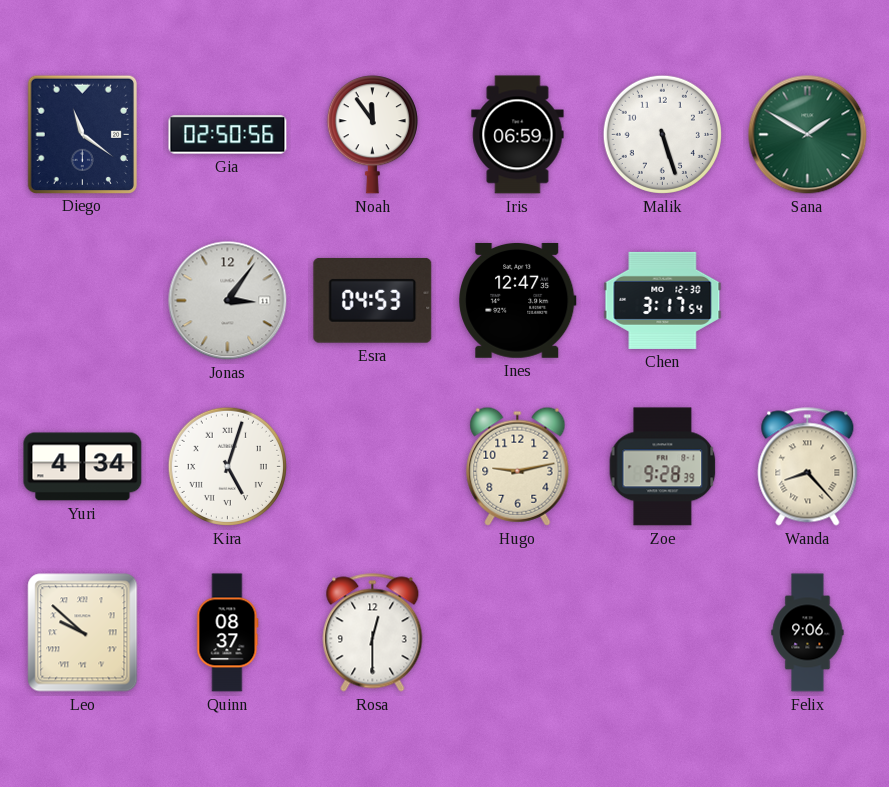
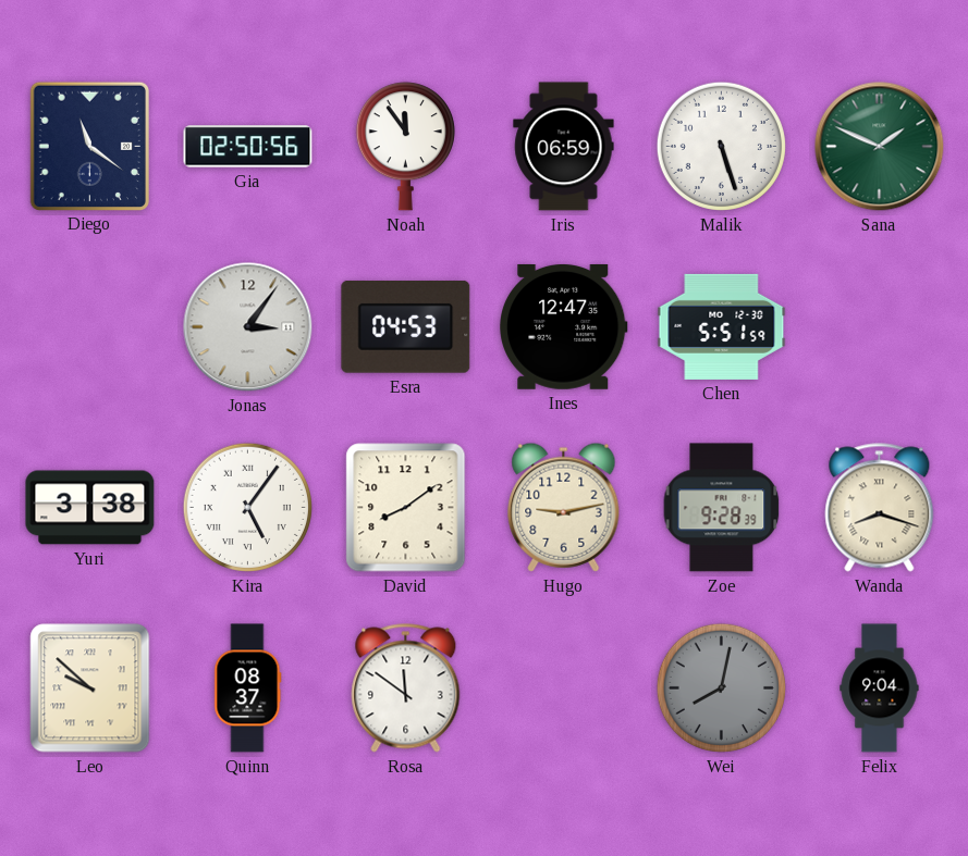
Sana: 1:50 -> 1:49 (880, 147)
Chen: 3:17 -> 5:51 (722, 326)
Yuri: 4:34 -> 3:38 (90, 508)
Kira: 5:03 -> 5:06 (247, 507)
David: none -> 8:09 (406, 508)
Wanda: 8:23 -> 8:18 (880, 508)
Rosa: 12:30 -> 11:51 (406, 688)
Wei: none -> 8:02 (721, 687)
Felix: 9:06 -> 9:04 (880, 688)
